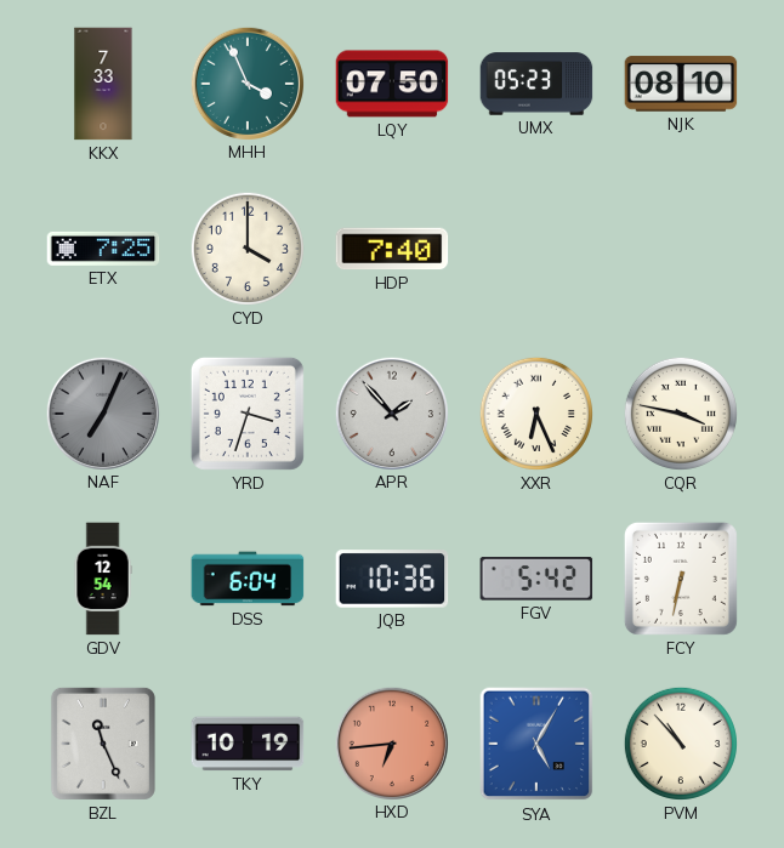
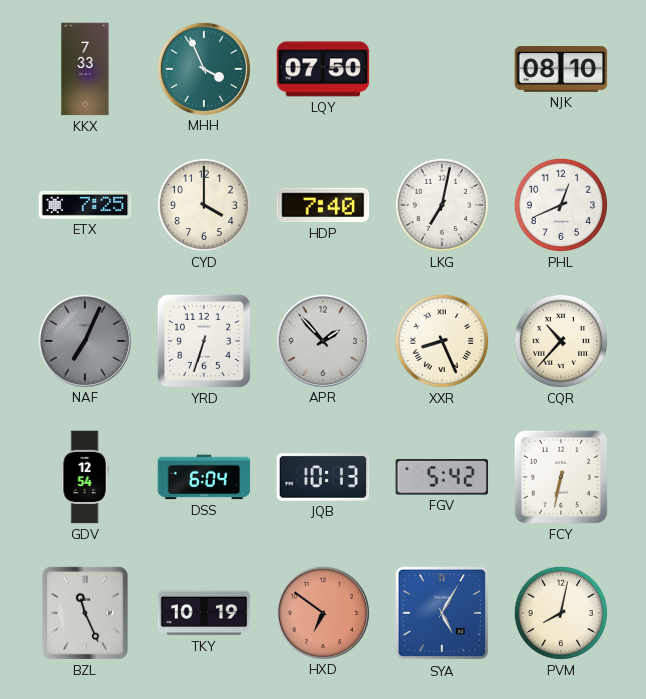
UMX: 05:23 -> none (536, 84)
LKG: none -> 7:02 (442, 205)
PHL: none -> 12:41 (561, 205)
YRD: 3:33 -> 6:33 (204, 341)
XXR: 6:26 -> 8:26 (442, 341)
CQR: 3:47 -> 10:37 (561, 341)
JQB: 10:36 -> 10:13 (323, 477)
HXD: 6:44 -> 6:51 (322, 612)
PVM: 10:53 -> 8:02 (561, 613)
